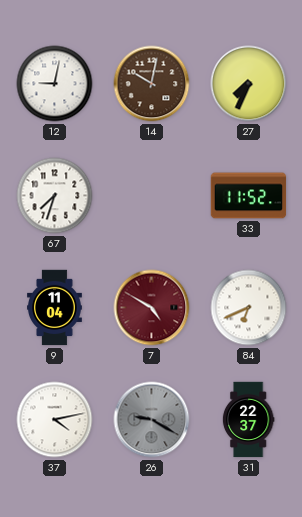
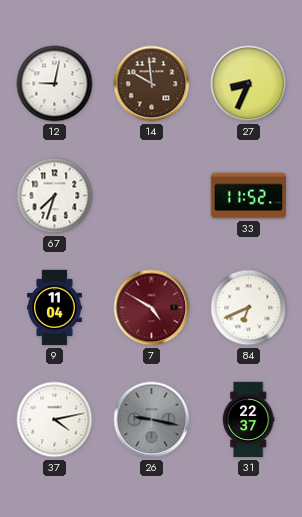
14: 10:02 -> 9:59 (152, 84)
27: 7:34 -> 8:34 (249, 84)
26: 9:20 -> 9:17 (152, 420)
